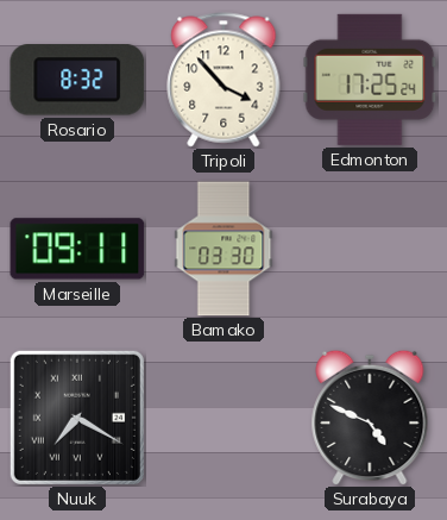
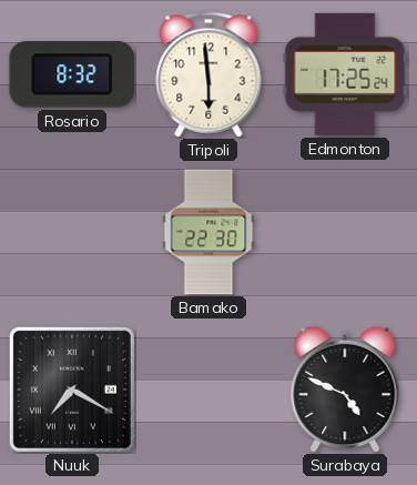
Tripoli: 3:53 -> 5:59 (208, 74)
Marseille: 09:11 -> none (77, 249)
Bamako: 03:30 -> 22:30 (208, 232)
